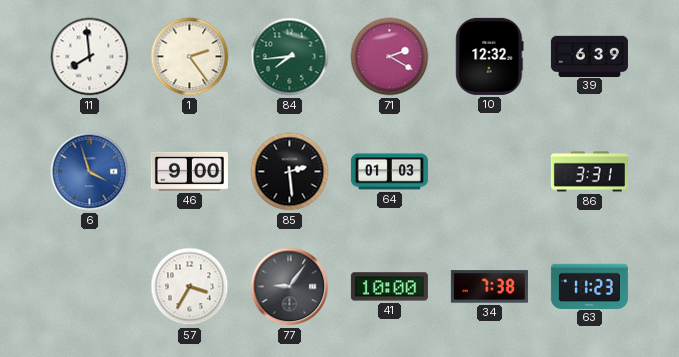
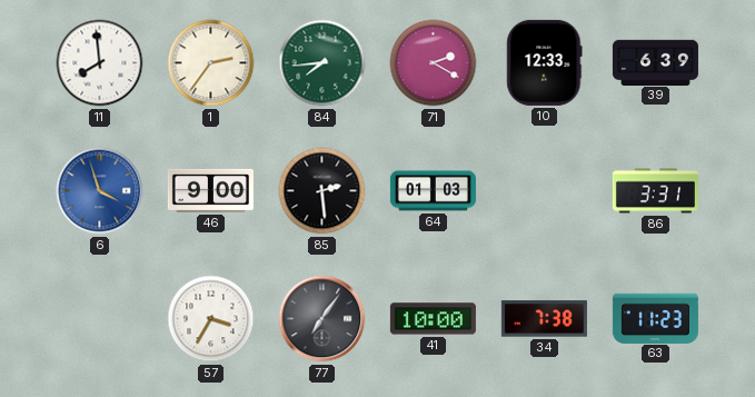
1: 2:24 -> 2:36 (211, 63)
10: 12:32 -> 12:33 (545, 62)
77: 9:06 -> 7:06 (322, 319)
